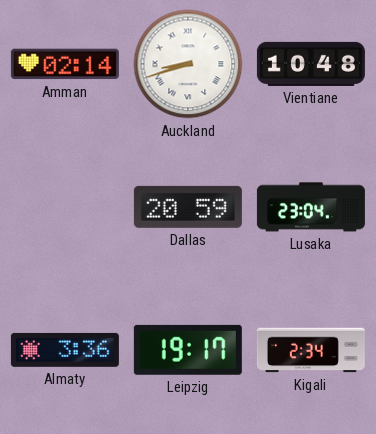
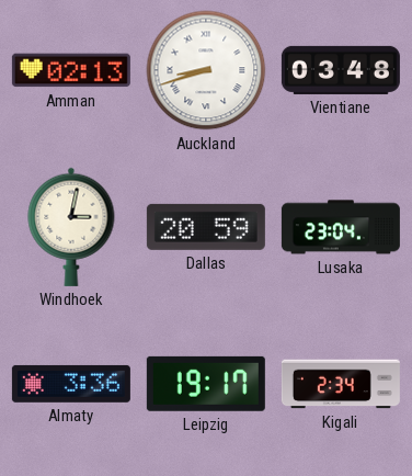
Amman: 02:14 -> 02:13 (71, 70)
Vientiane: 10:48 -> 03:48 (341, 70)
Windhoek: none -> 3:02 (71, 227)
